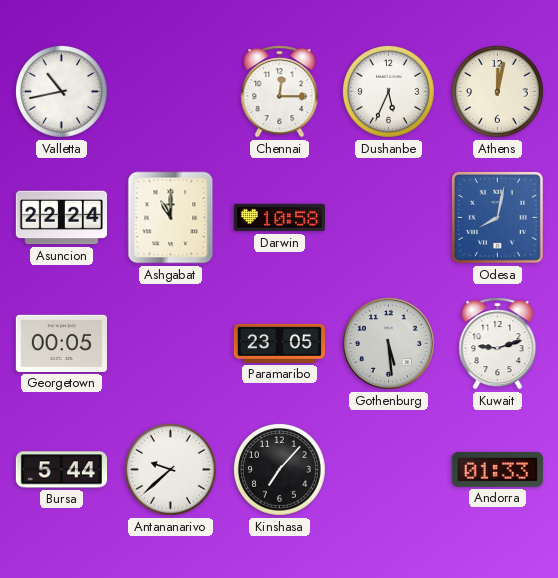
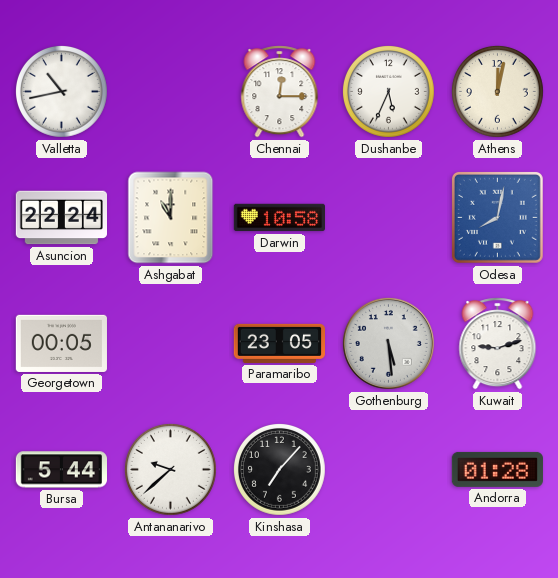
Andorra: 01:33 -> 01:28 (497, 469)
